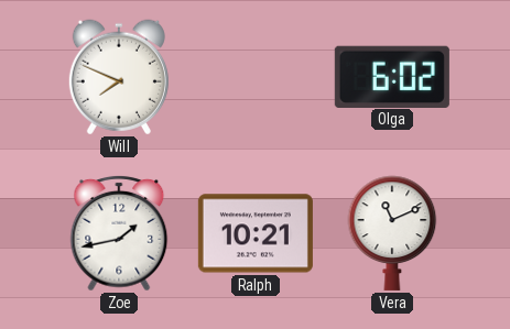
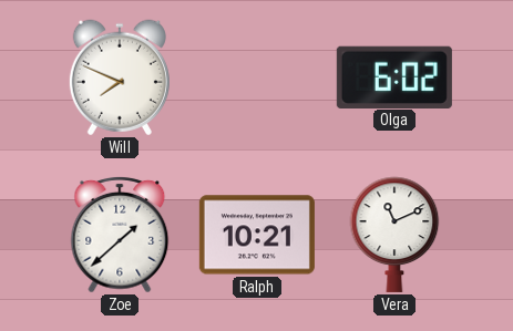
Zoe: 1:43 -> 1:38 (120, 235)
